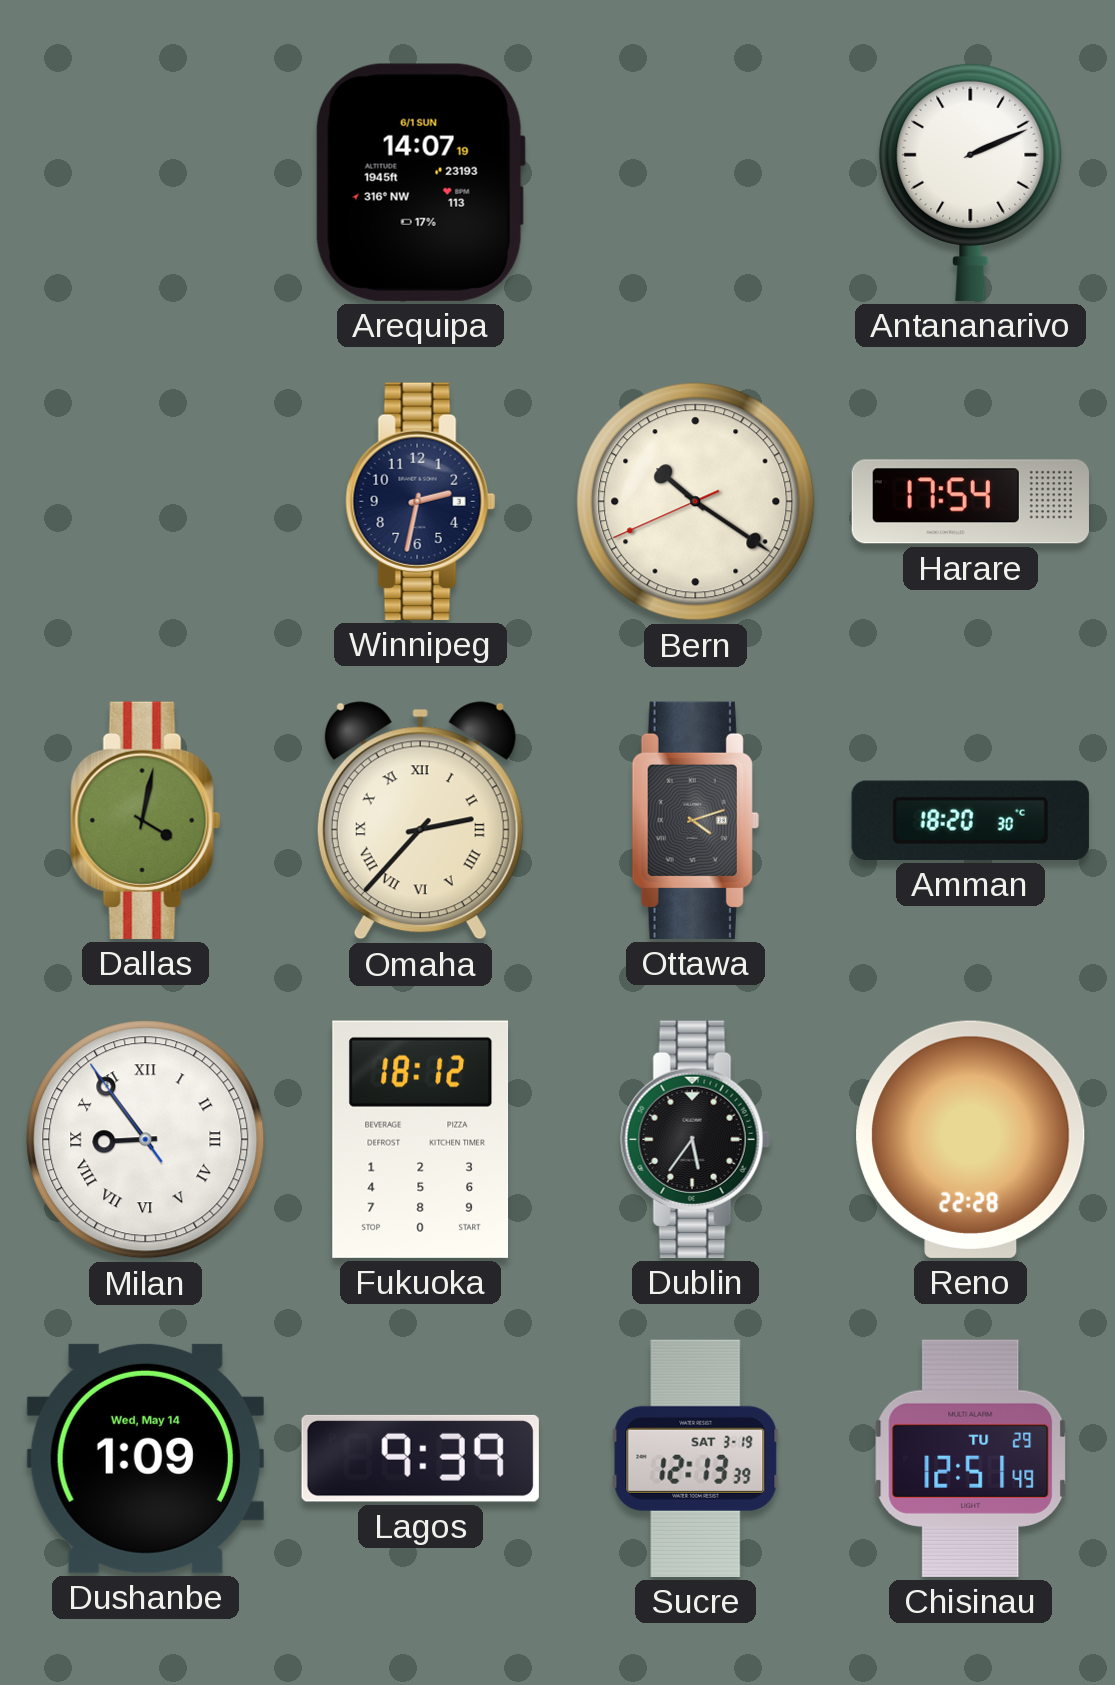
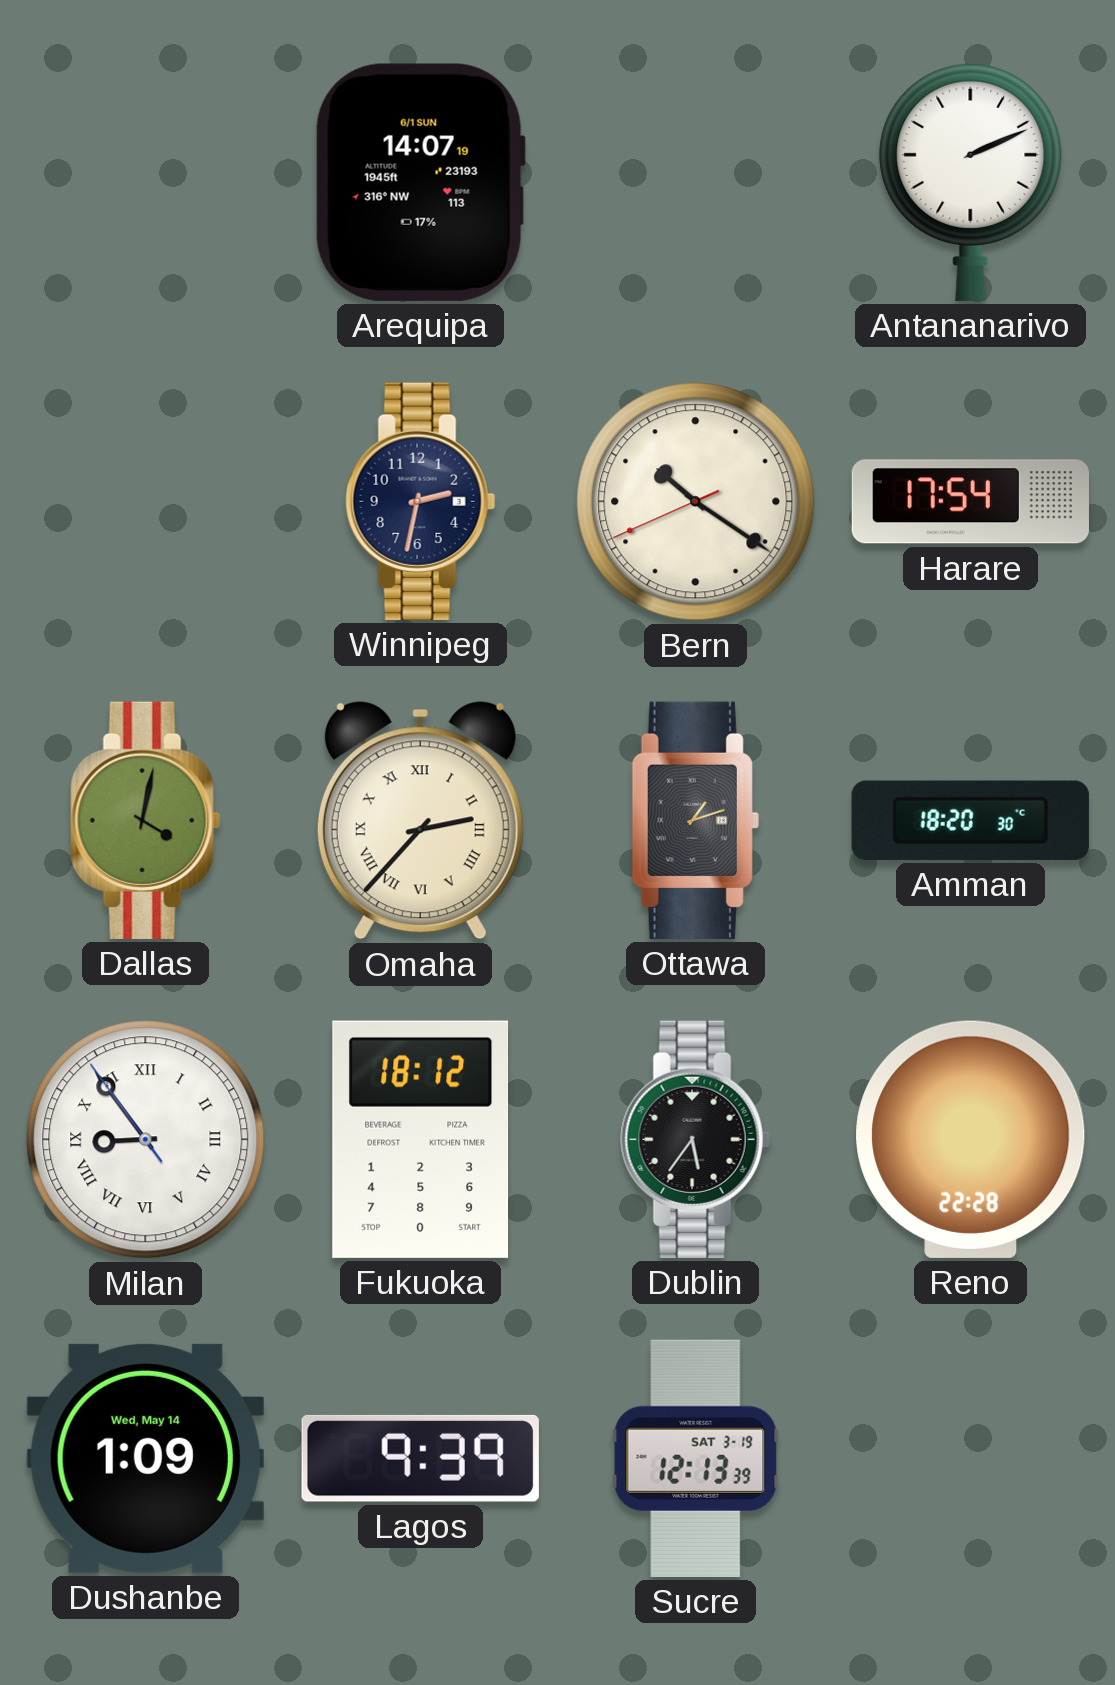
Ottawa: 4:12 -> 1:12 (695, 820)
Chisinau: 12:51 -> none (971, 1458)
